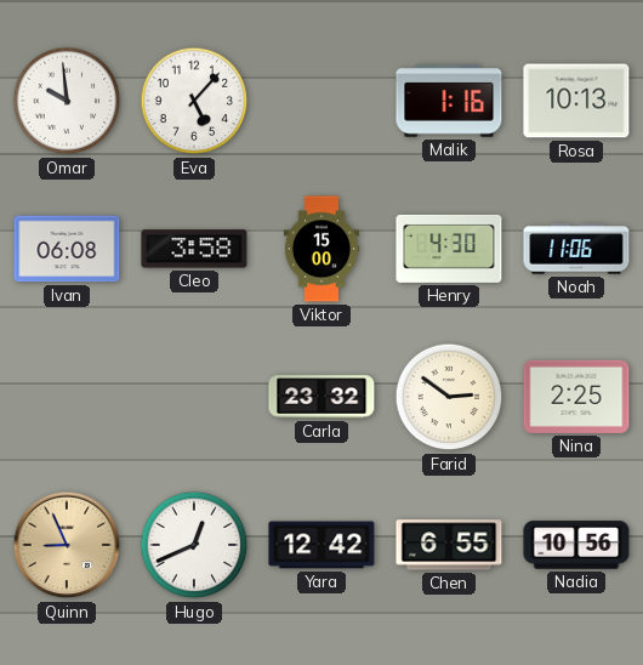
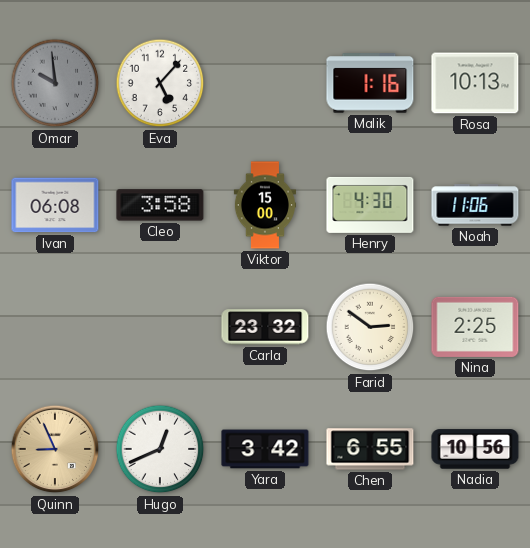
Omar dial: white -> grey (55, 83)
Yara: 12:42 -> 3:42 (265, 449)
